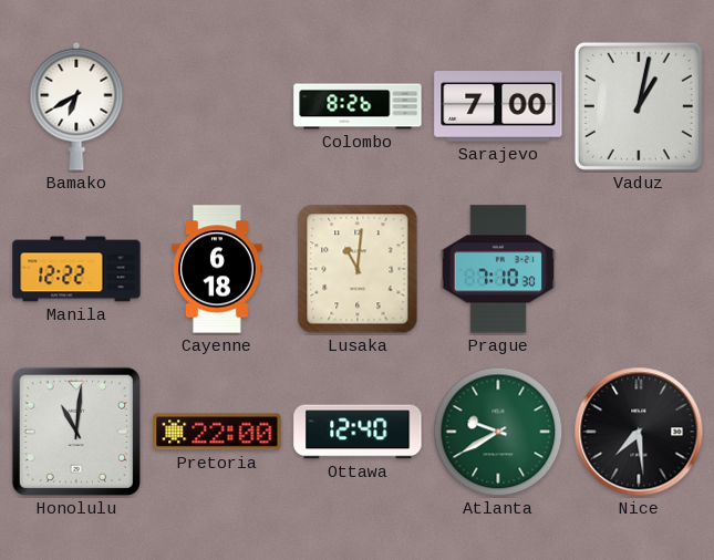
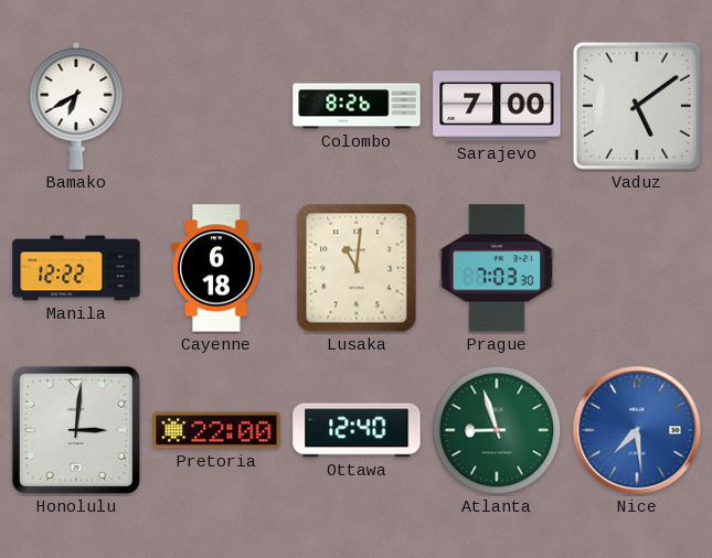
Vaduz: 1:02 -> 5:09 (637, 106)
Prague: 7:10 -> 7:03 (496, 268)
Honolulu: 11:01 -> 3:01 (76, 430)
Atlanta: 9:40 -> 8:57 (497, 430)
Nice dial: black -> blue (637, 430)
